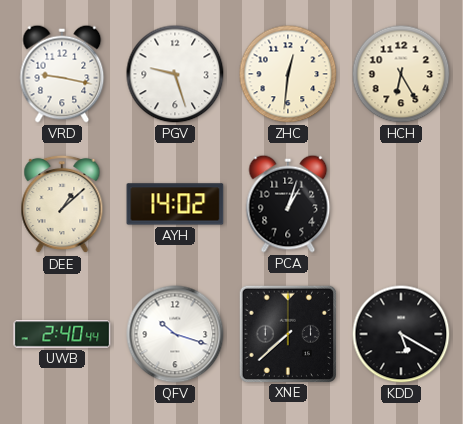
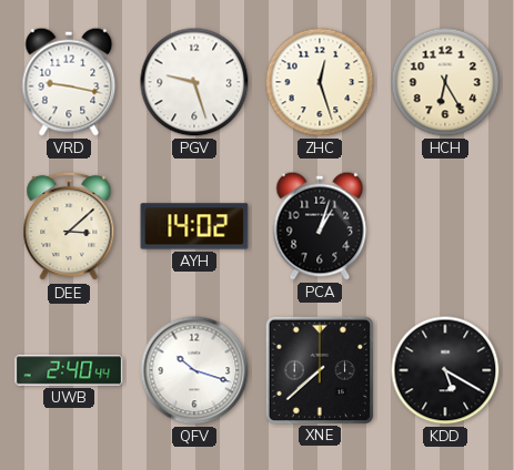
ZHC: 12:31 -> 12:27 (320, 82)
DEE: 1:08 -> 3:08 (69, 226)
